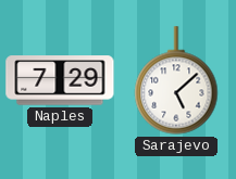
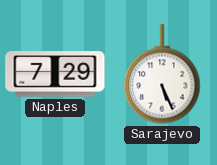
Sarajevo: 5:08 -> 5:26 (162, 74)
